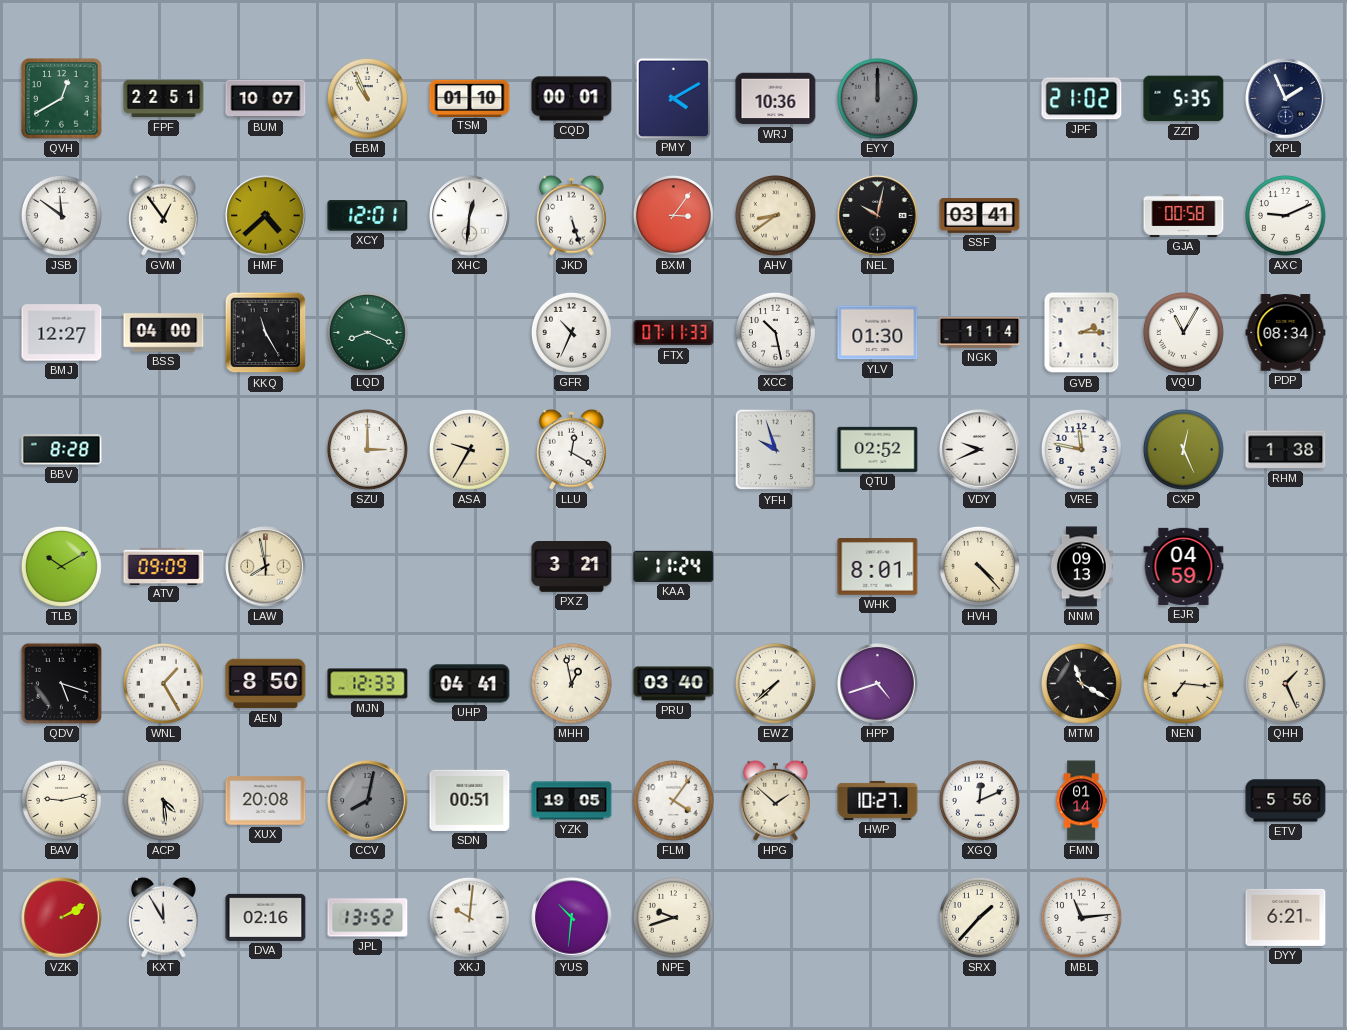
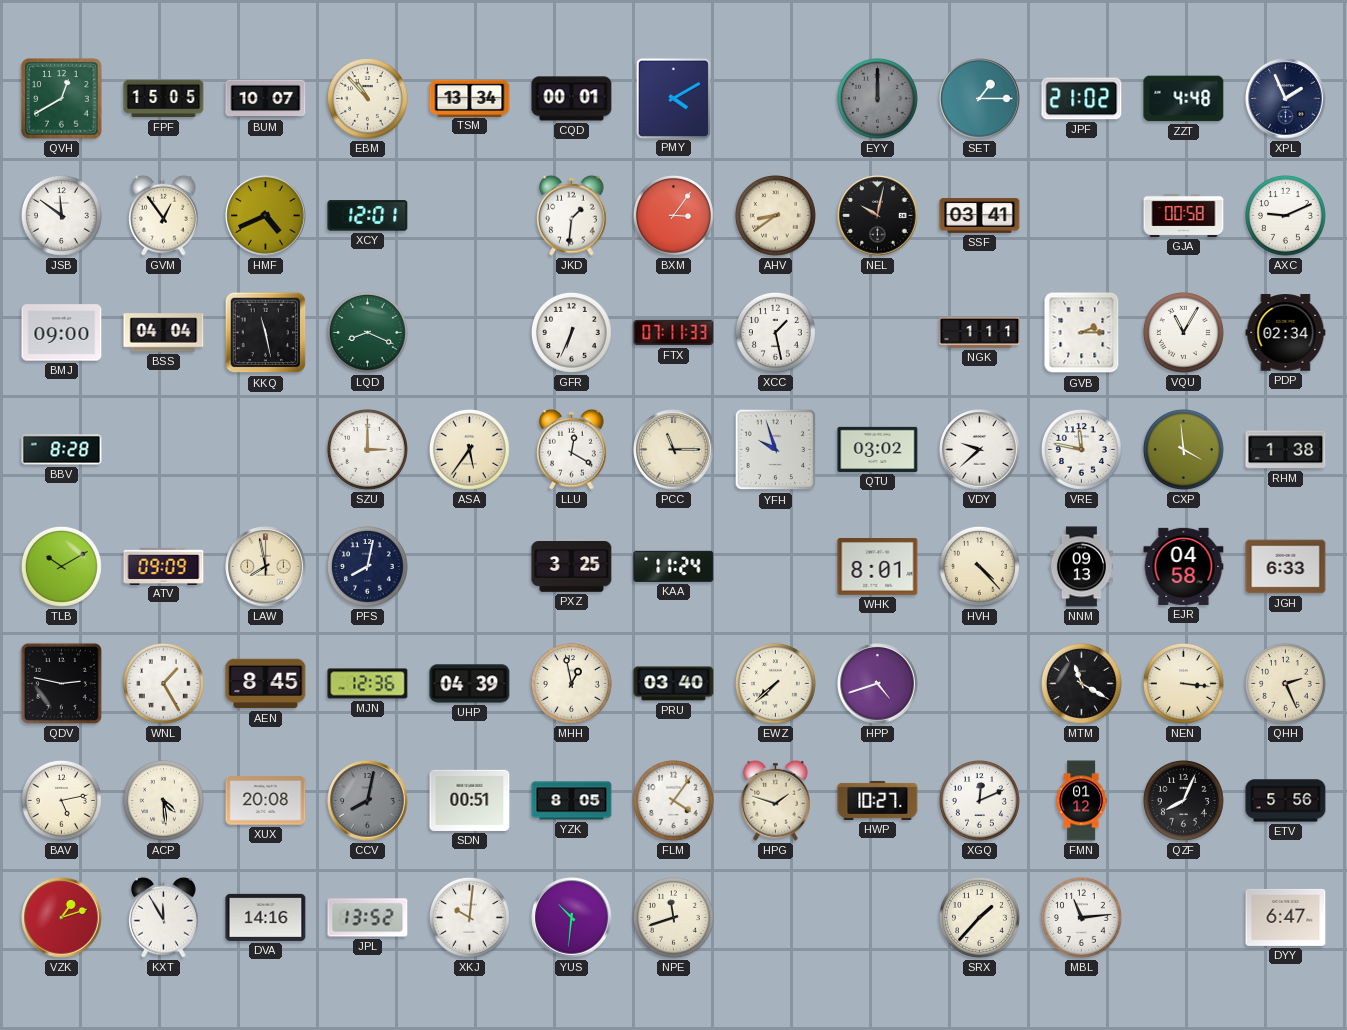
FPF: 22:51 -> 15:05 (164, 99)
EBM: 10:56 -> 10:53 (368, 99)
TSM: 01:10 -> 13:34 (470, 98)
WRJ: 10:36 -> none (776, 99)
SET: none -> 1:15 (980, 99)
ZZT: 5:35 -> 4:48 (1184, 99)
HMF: 4:38 -> 4:41 (266, 216)
XHC: 12:31 -> none (470, 216)
JKD: 5:27 -> 1:31 (572, 215)
BMJ: 12:27 -> 09:00 (62, 333)
BSS: 04:00 -> 04:04 (164, 333)
KKQ: 11:25 -> 11:28 (266, 333)
GFR: 10:34 -> 6:34 (572, 333)
XCC: 10:28 -> 1:28 (776, 333)
YLV: 01:30 -> none (878, 333)
NGK: 1:14 -> 1:11 (980, 333)
PDP: 08:34 -> 02:34 (1286, 333)
ASA: 9:35 -> 5:36 (470, 450)
PCC: none -> 11:15 (674, 450)
QTU: 02:52 -> 03:02 (878, 449)
VDY: 9:41 -> 9:38 (980, 450)
CXP: 12:26 -> 3:59 (1184, 450)
PFS: none -> 8:02 (368, 567)
PXZ: 3:21 -> 3:25 (572, 567)
EJR: 04:59 -> 04:58 (1184, 566)
JGH: none -> 6:33 (1286, 567)
QDV: 5:18 -> 2:47 (61, 683)
AEN: 8:50 -> 8:45 (266, 684)
MJN: 12:33 -> 12:36 (368, 684)
UHP: 04:41 -> 04:39 (470, 684)
NEN: 7:16 -> 3:16 (1184, 684)
QHH: 1:26 -> 2:26 (1286, 684)
BAV: 9:13 -> 5:13 (62, 801)
YZK: 19:05 -> 8:05 (572, 801)
HPG: 1:52 -> 1:48 (776, 800)
FMN: 01:14 -> 01:12 (1081, 801)
QZF: none -> 8:04 (1184, 801)
VZK: 2:10 -> 1:12 (62, 918)
DVA: 02:16 -> 14:16 (266, 917)
NPE: 9:42 -> 11:42 (674, 918)
DYY: 6:21 -> 6:47 (1286, 917)
